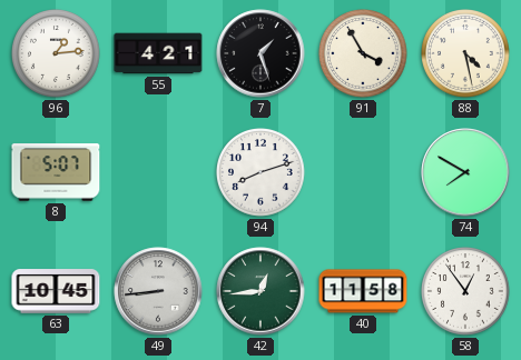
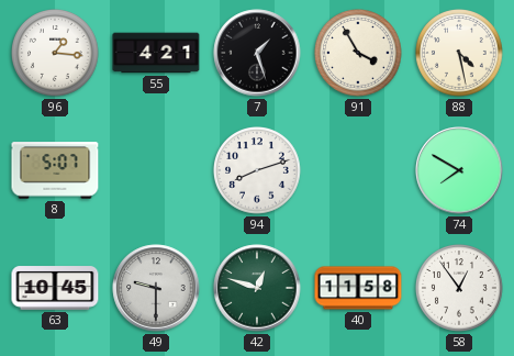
96: 1:14 -> 1:16 (55, 53)
49: 8:44 -> 9:30 (156, 288)
42: 12:44 -> 12:48 (257, 288)
